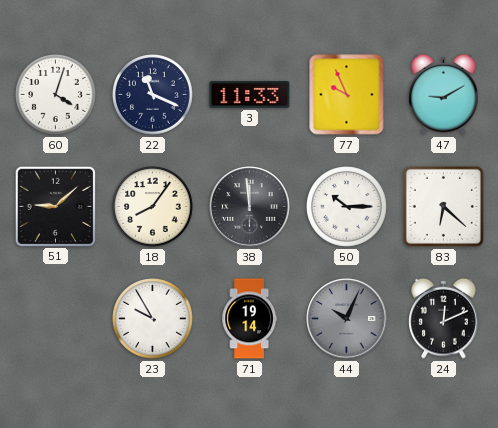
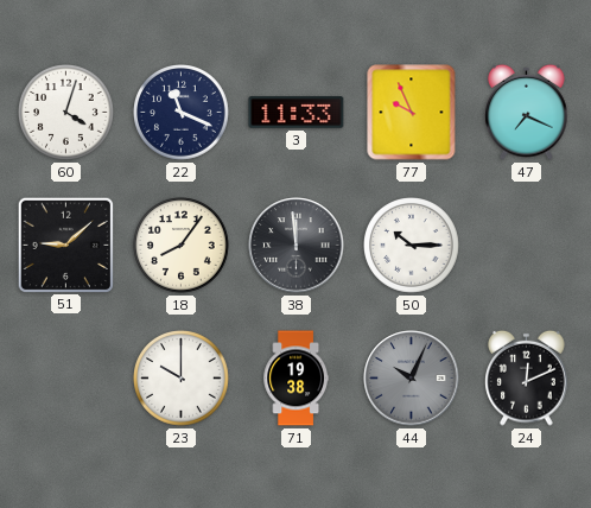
47: 9:10 -> 7:19 (527, 112)
83: 6:22 -> none (443, 206)
23: 9:55 -> 10:00 (182, 379)
71: 19:14 -> 19:38 (295, 379)
